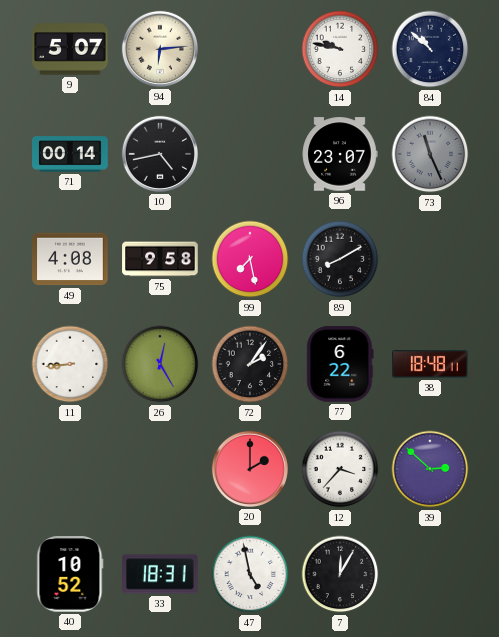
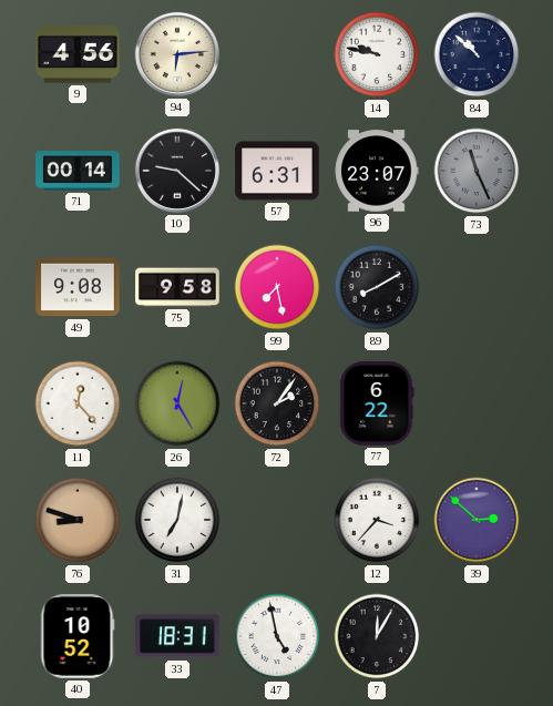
9: 5:07 -> 4:56 (78, 54)
10: 4:43 -> 9:22 (177, 171)
57: none -> 6:31 (277, 171)
49: 4:08 -> 9:08 (78, 287)
11: 8:44 -> 12:23 (78, 403)
38: 18:48 -> none (430, 364)
76: none -> 8:48 (78, 520)
31: none -> 7:02 (177, 520)
20: 2:00 -> none (250, 469)
